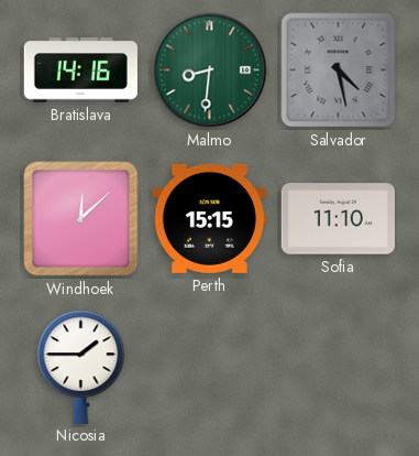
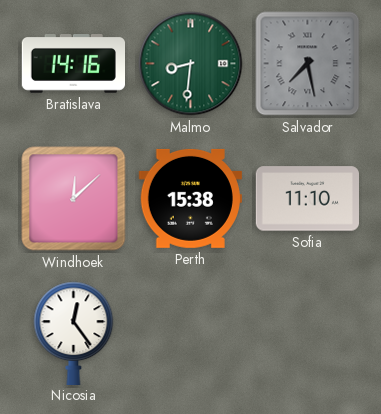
Salvador: 4:28 -> 7:28 (308, 64)
Perth: 15:15 -> 15:38 (190, 198)
Nicosia: 1:45 -> 12:24 (74, 333)
